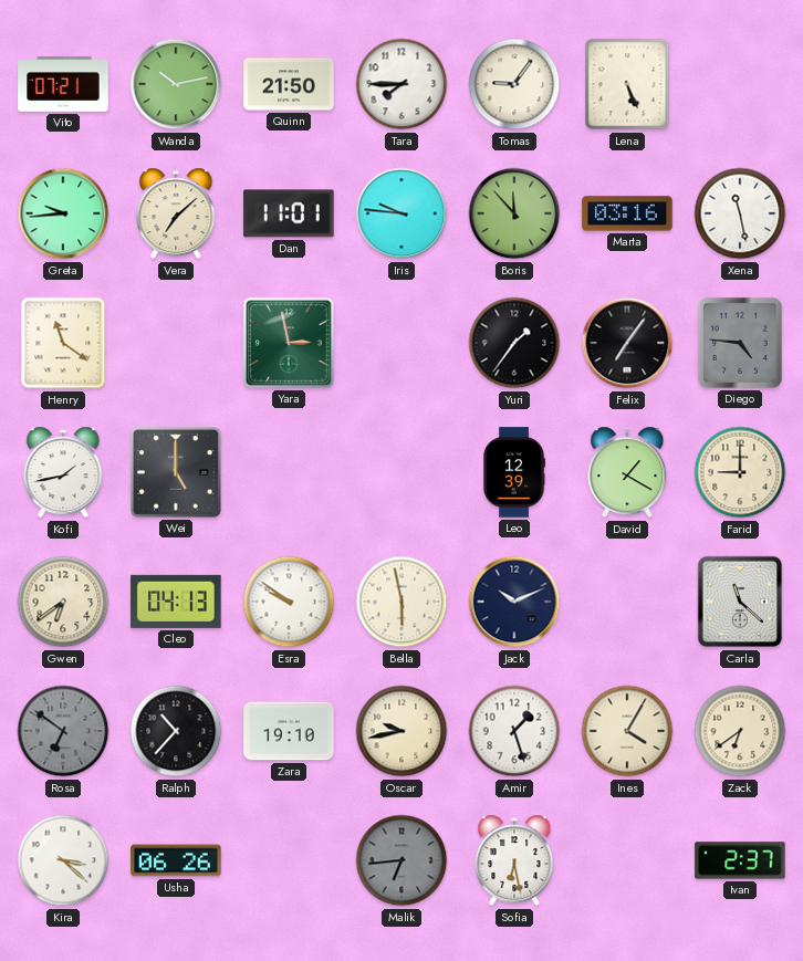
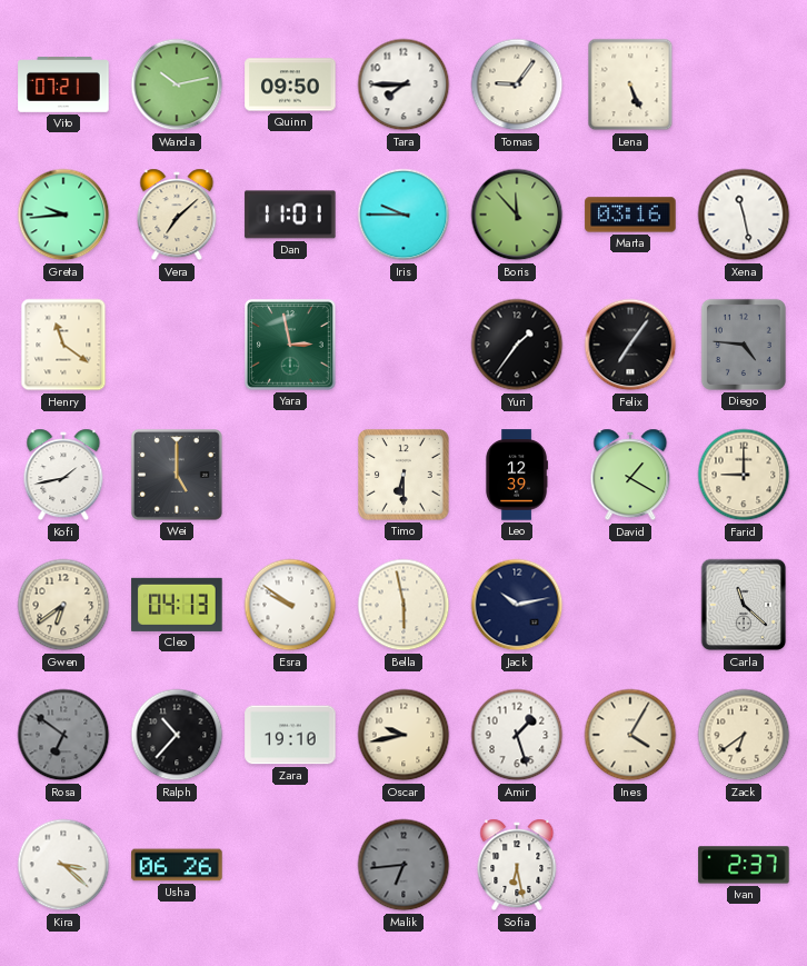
Quinn: 21:50 -> 09:50 (290, 84)
Iris: 9:46 -> 9:45 (403, 215)
Timo: none -> 6:30 (405, 476)
Jack: 10:11 -> 10:13 (517, 605)
